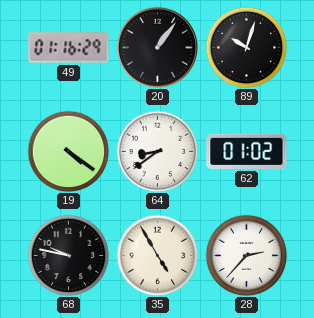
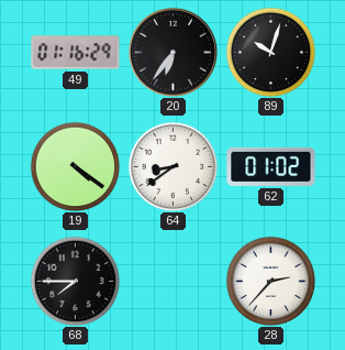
20: 1:06 -> 6:36 (172, 52)
68: 9:47 -> 7:45 (75, 281)
35: 4:55 -> none (157, 255)
